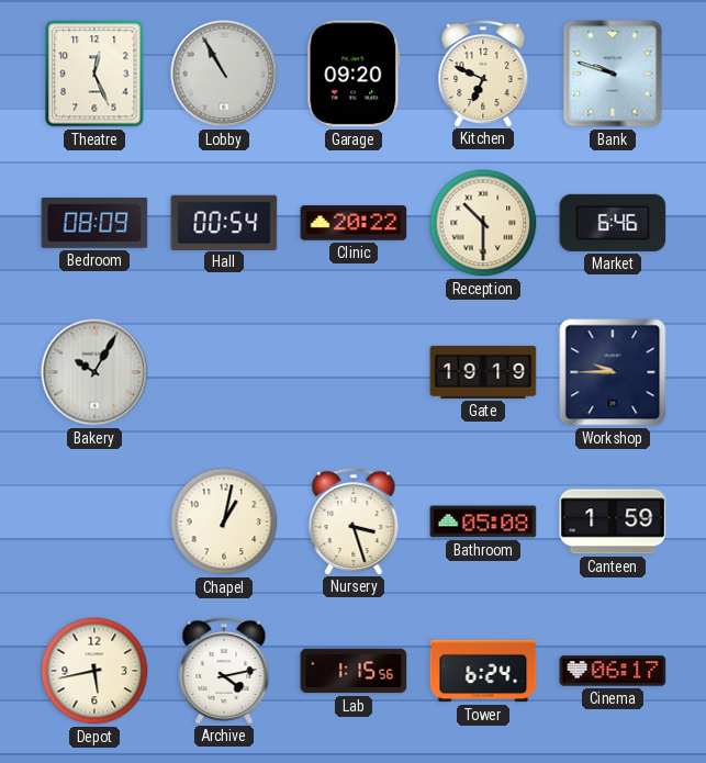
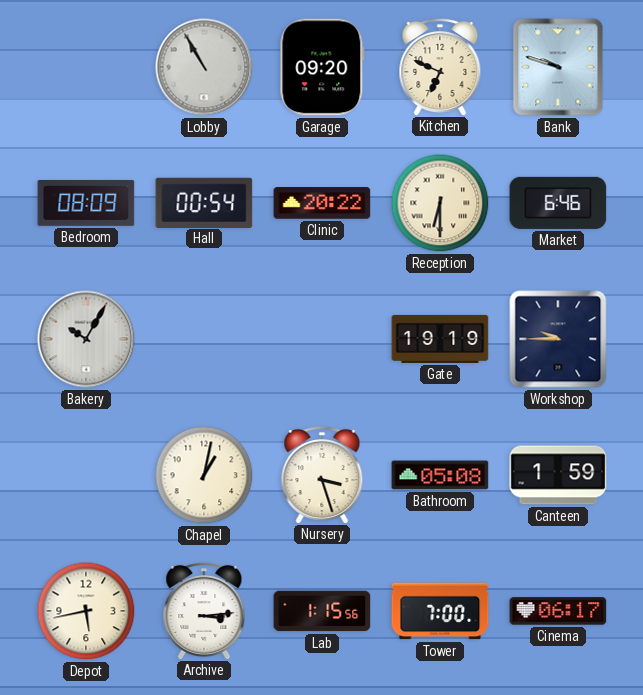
Theatre: 12:26 -> none (94, 74)
Reception: 10:30 -> 6:30 (440, 203)
Archive: 4:13 -> 3:14 (204, 610)
Tower: 6:24 -> 7:00 (440, 611)
